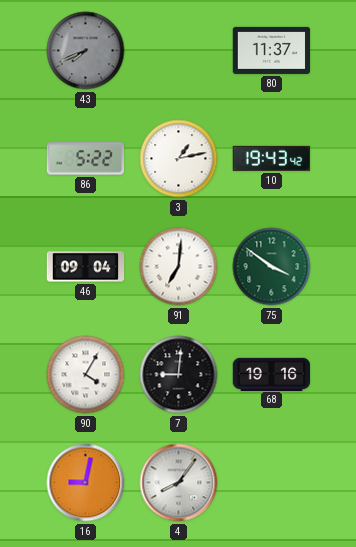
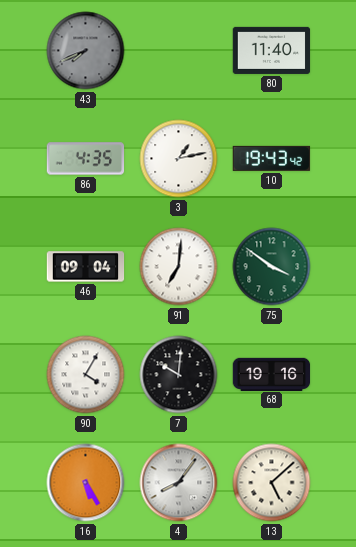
80: 11:37 -> 11:40 (272, 50)
86: 5:22 -> 4:35 (86, 159)
7: 9:01 -> 10:01 (179, 375)
16: 9:02 -> 5:25 (86, 483)
13: none -> 5:08 (272, 483)
